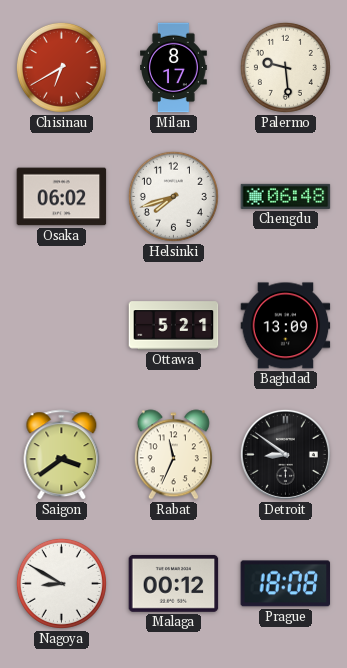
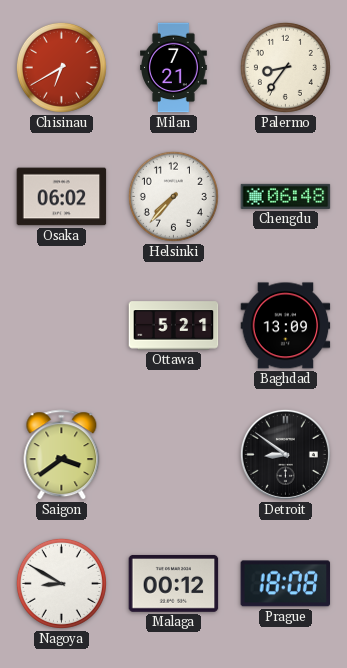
Milan: 8:17 -> 7:21 (174, 68)
Palermo: 9:29 -> 8:36 (285, 67)
Helsinki: 7:42 -> 7:37 (173, 196)
Rabat: 11:34 -> none (173, 455)
